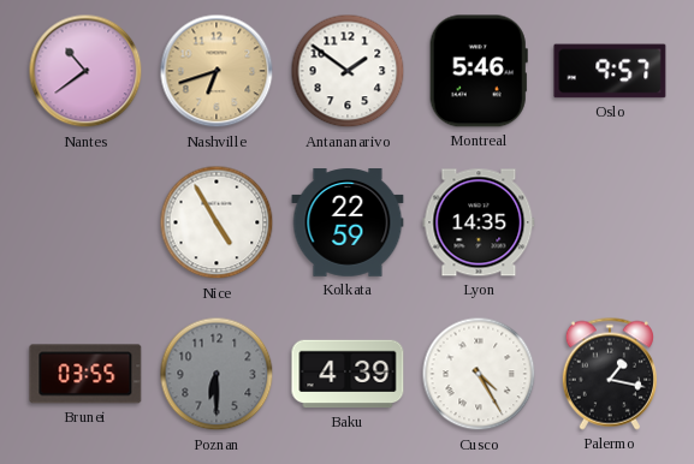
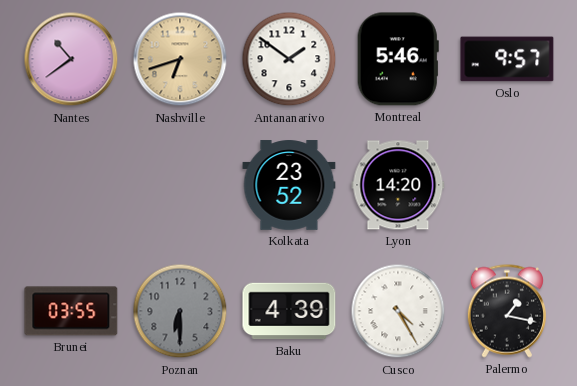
Nice: 4:55 -> none (216, 222)
Kolkata: 22:59 -> 23:52 (289, 185)
Lyon: 14:35 -> 14:20 (398, 185)
